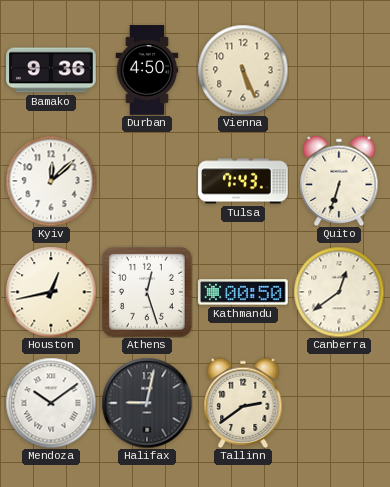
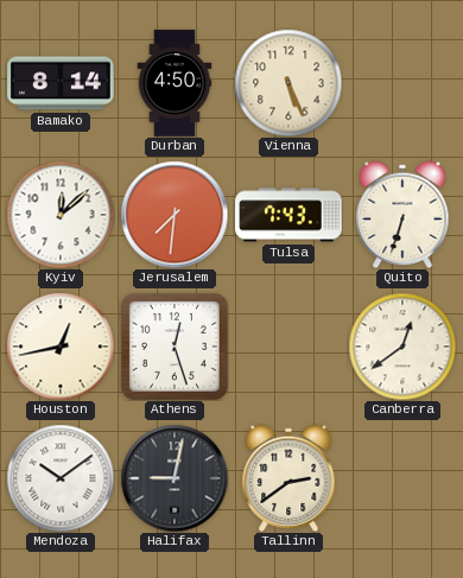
Bamako: 9:36 -> 8:14 (61, 83)
Jerusalem: none -> 7:31 (175, 215)
Kathmandu: 00:50 -> none (243, 292)
